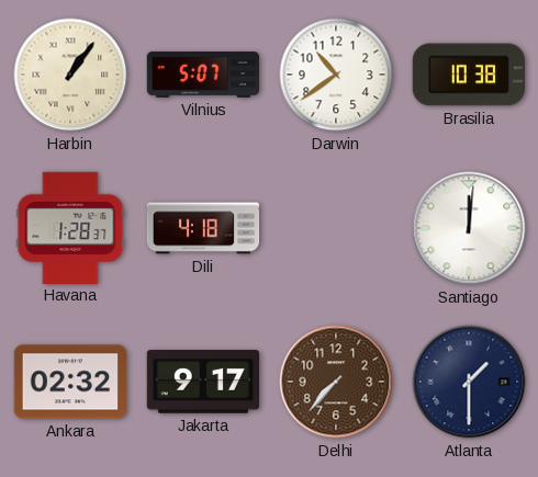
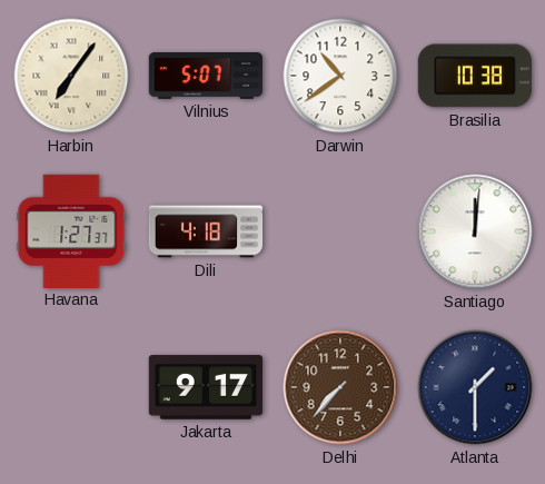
Harbin: 1:06 -> 7:06 (71, 76)
Havana: 1:28 -> 1:27 (71, 230)
Ankara: 02:32 -> none (69, 382)
